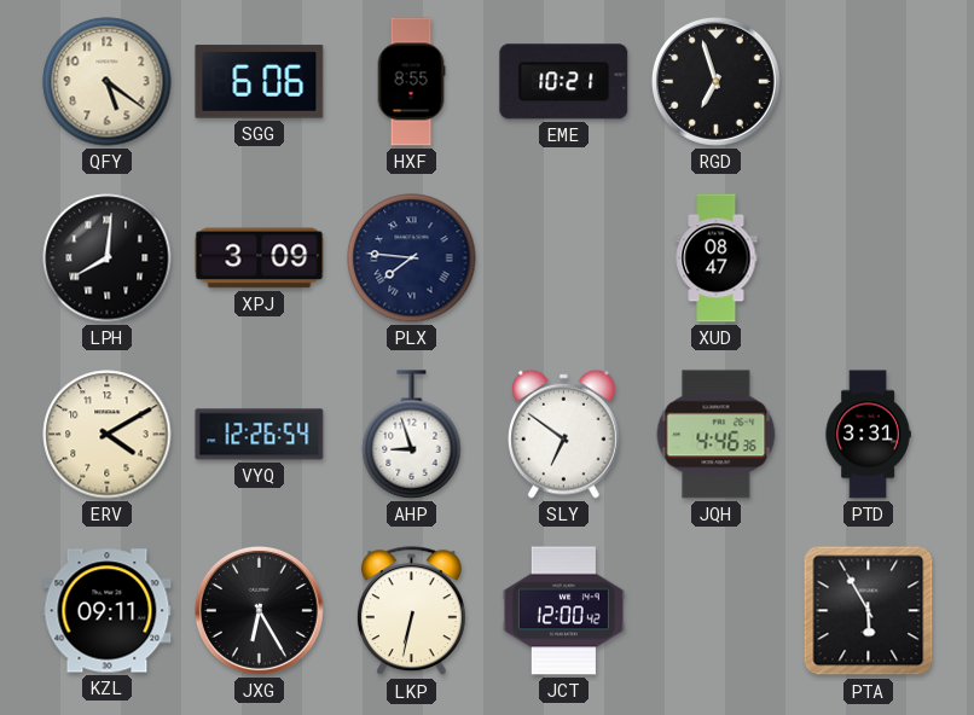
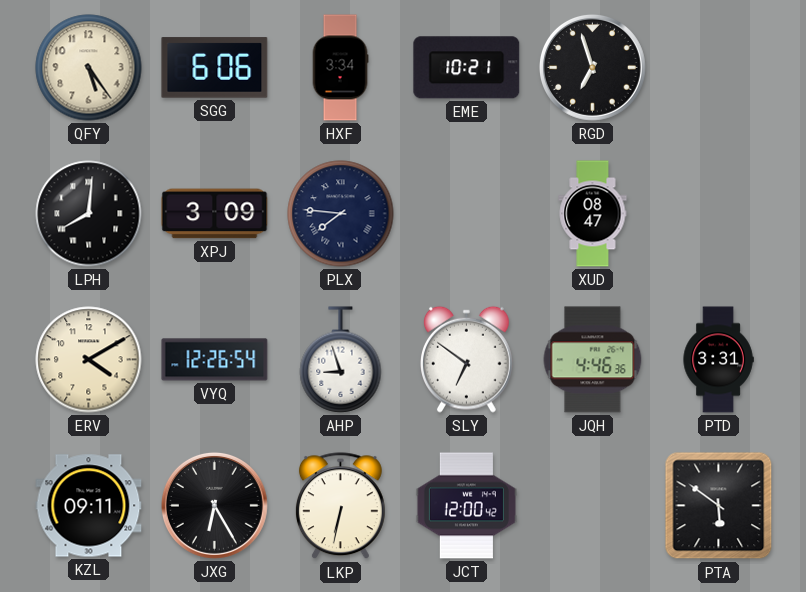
QFY: 5:21 -> 5:24 (89, 68)
HXF: 8:55 -> 3:34 (340, 68)
PTA: 5:55 -> 5:51 (719, 506)
